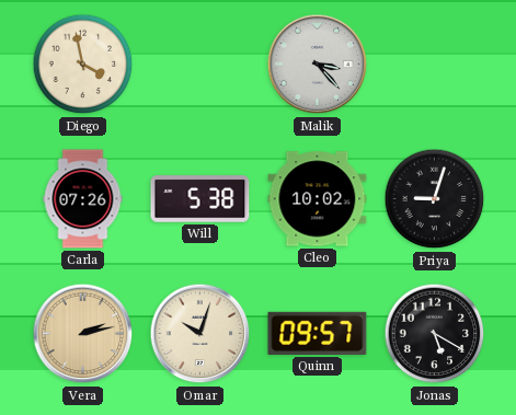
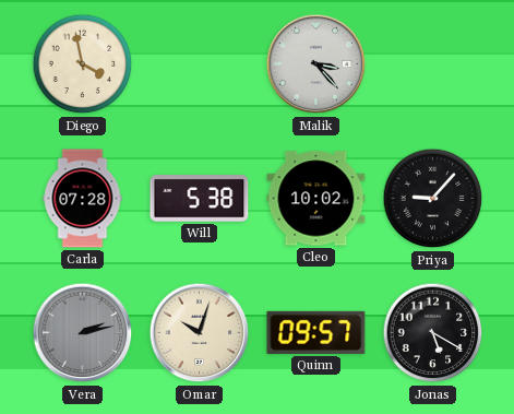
Carla: 07:26 -> 07:28 (83, 199)
Priya: 9:03 -> 9:07 (433, 199)
Vera dial: champagne -> grey (83, 333)
